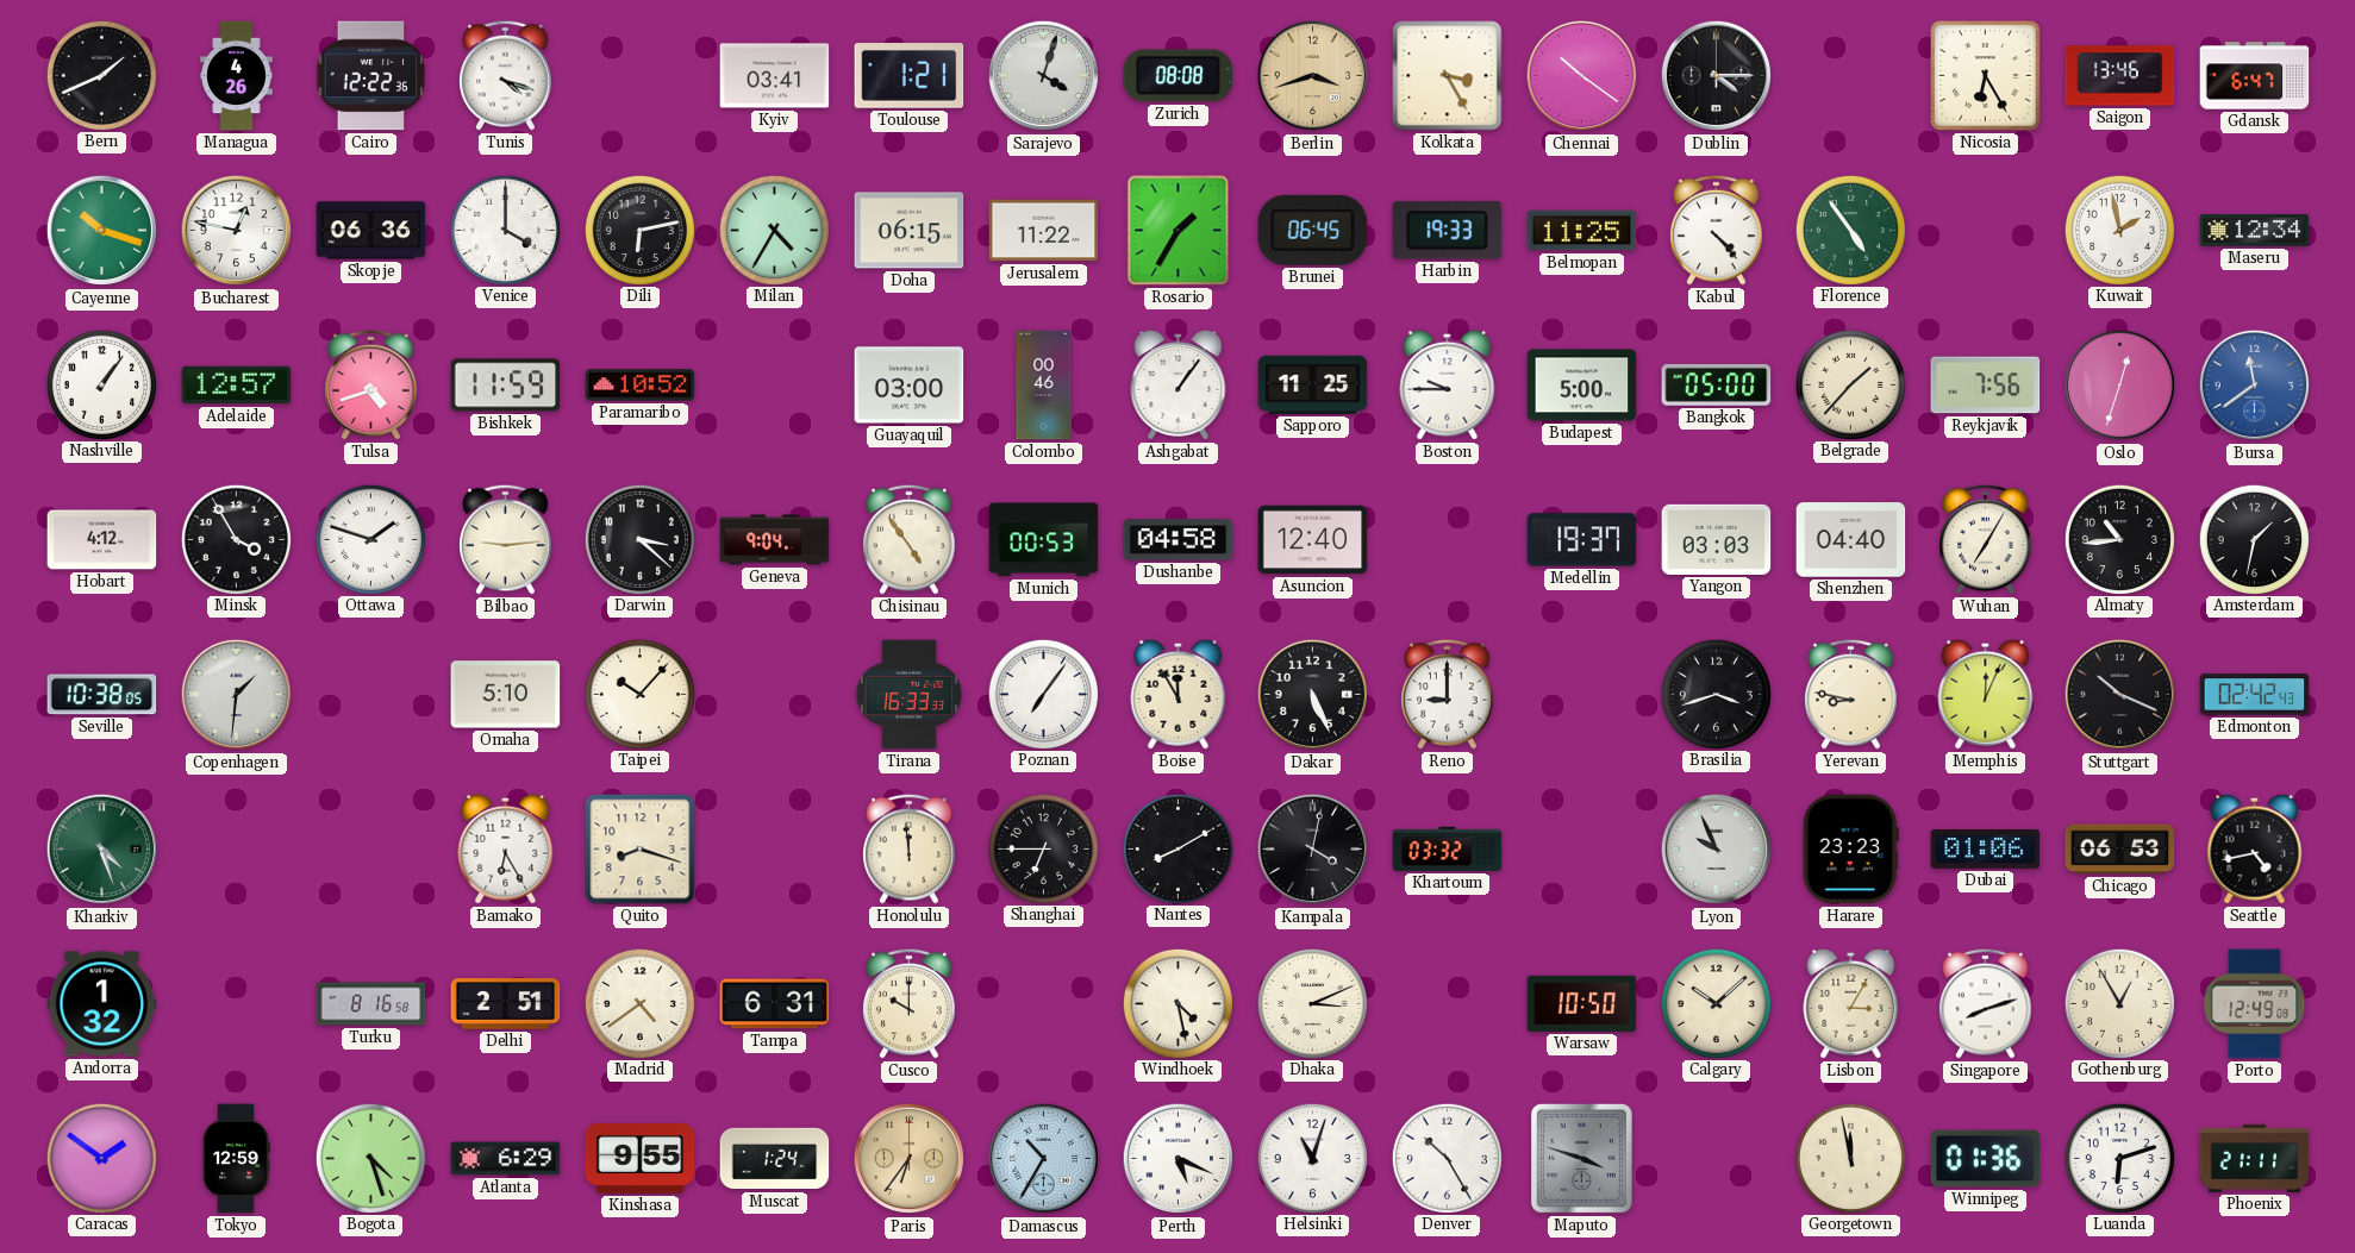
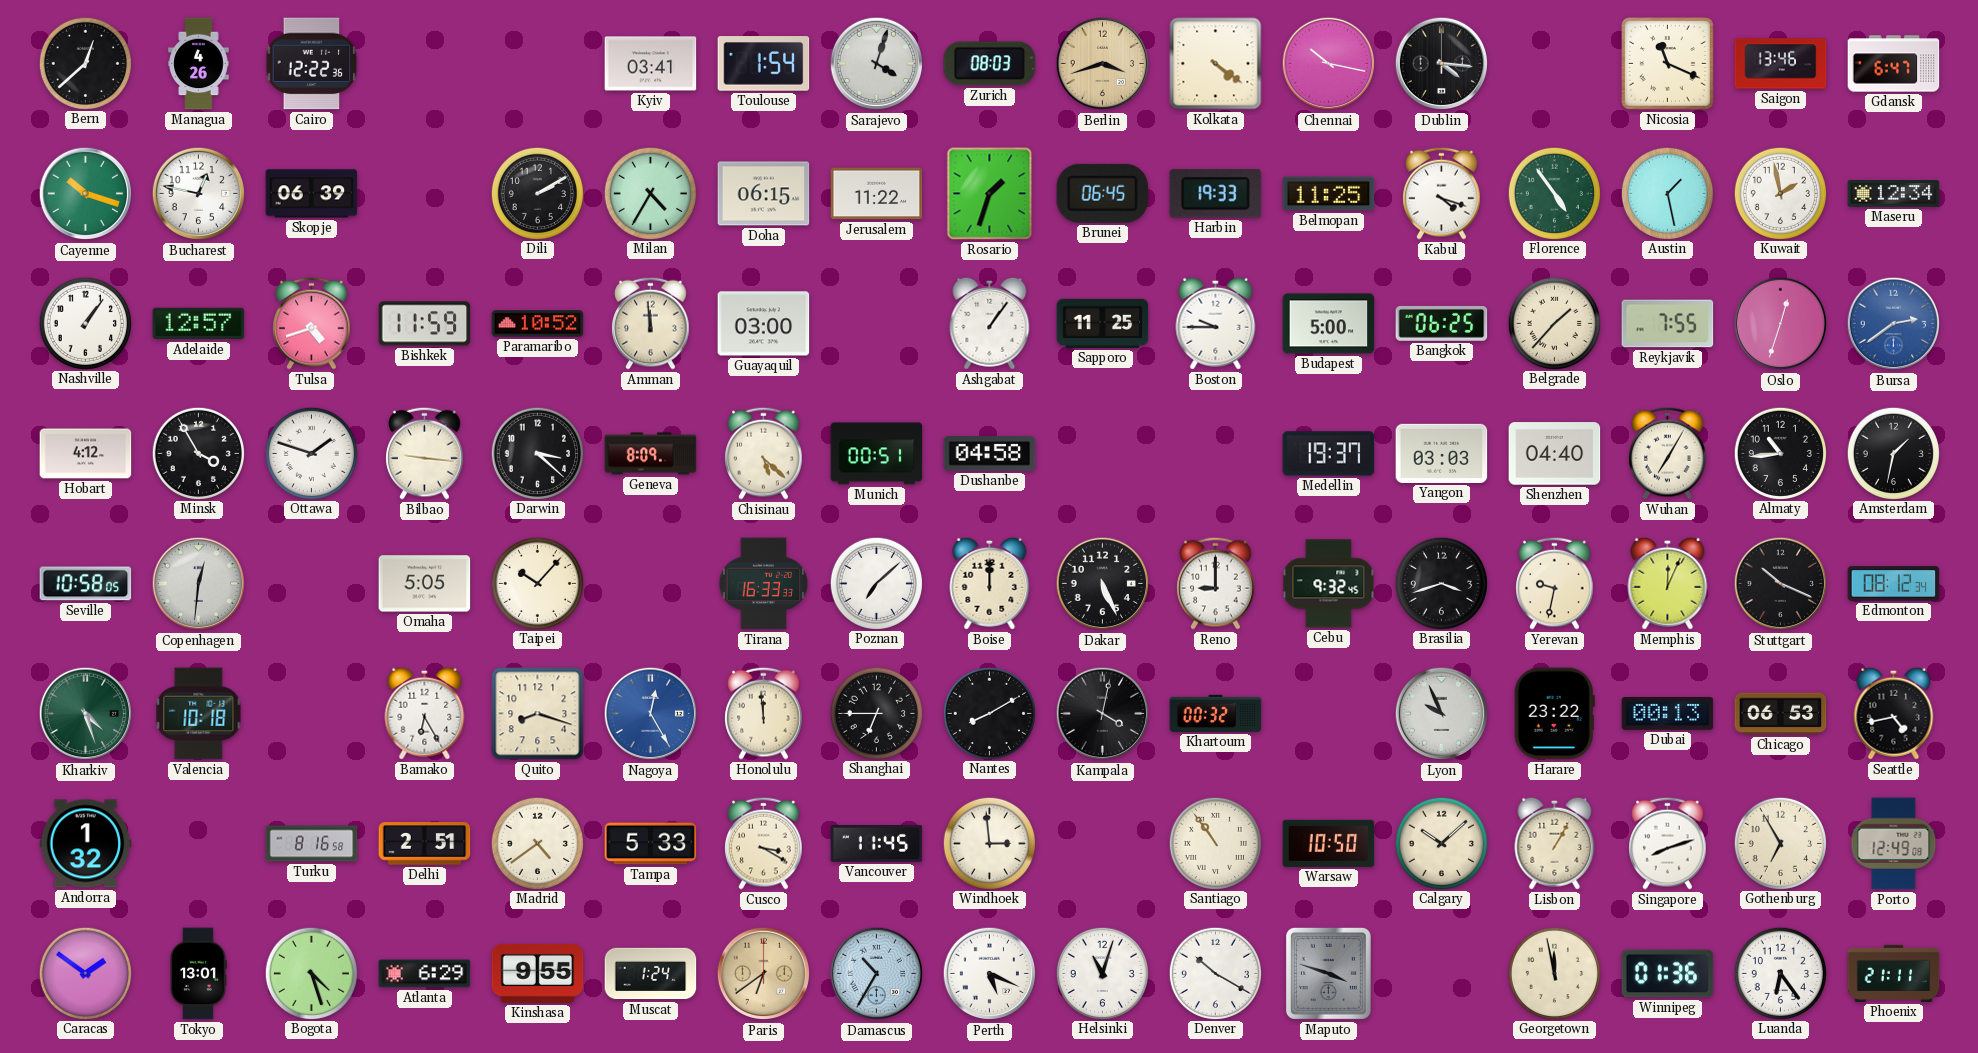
Bern: 1:41 -> 12:38 (85, 63)
Tunis: 4:18 -> none (506, 75)
Toulouse: 1:21 -> 1:54 (764, 64)
Zurich: 08:08 -> 08:03 (990, 64)
Kolkata: 3:25 -> 4:21 (1216, 64)
Chennai: 10:21 -> 10:17 (1329, 64)
Dublin: 4:15 -> 4:16 (1442, 64)
Nicosia: 6:25 -> 11:19 (1668, 64)
Skopje: 06:36 -> 06:39 (312, 194)
Venice: 4:00 -> none (505, 230)
Dili: 6:13 -> 2:10 (537, 193)
Rosario: 1:35 -> 1:33 (990, 194)
Kabul: 4:23 -> 4:18 (1442, 193)
Austin: none -> 1:28 (1667, 193)
Amman: none -> 11:59 (651, 323)
Colombo: 00:46 -> none (1044, 386)
Bangkok: 05:00 -> 06:25 (1442, 324)
Reykjavik: 7:56 -> 7:55 (1668, 324)
Bursa: 11:39 -> 2:39 (1894, 324)
Bilbao: 9:14 -> 9:16 (425, 453)
Geneva: 9:04 -> 8:09 (651, 454)
Chisinau: 4:54 -> 5:22 (764, 453)
Munich: 00:53 -> 00:51 (877, 454)
Asuncion: 12:40 -> none (1313, 540)
Seville: 10:38 -> 10:58 (86, 584)
Copenhagen: 1:31 -> 12:31 (199, 584)
Omaha: 5:10 -> 5:05 (425, 584)
Poznan: 7:06 -> 7:08 (876, 583)
Boise: 11:55 -> 12:00 (990, 583)
Cebu: none -> 9:32 (1329, 584)
Yerevan: 8:47 -> 9:32 (1555, 583)
Edmonton: 02:42 -> 08:12 (1894, 584)
Valencia: none -> 10:18 (199, 714)
Nagoya: none -> 12:25 (651, 714)
Khartoum: 03:32 -> 00:32 (1216, 713)
Harare: 23:23 -> 23:22 (1554, 714)
Dubai: 01:06 -> 00:13 (1668, 714)
Tampa: 6:31 -> 5:33 (651, 844)
Cusco: 10:00 -> 3:20 (764, 843)
Vancouver: none -> 11:45 (877, 844)
Windhoek: 4:28 -> 2:59 (989, 843)
Dhaka: 3:11 -> none (1312, 1003)
Santiago: none -> 10:54 (1215, 843)
Lisbon: 3:05 -> 1:05 (1555, 843)
Gothenburg: 12:55 -> 6:55 (1780, 843)
Tokyo: 12:59 -> 13:01 (198, 974)
Paris: 6:36 -> 6:39 (764, 974)
Denver: 10:25 -> 10:20 (1215, 973)
Luanda: 6:12 -> 6:24 (1780, 973)
